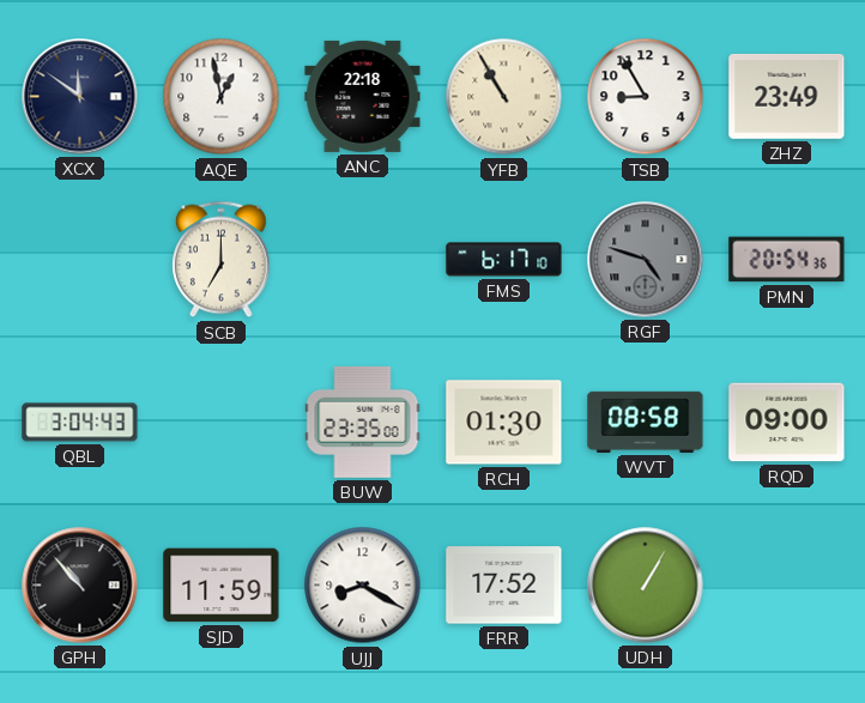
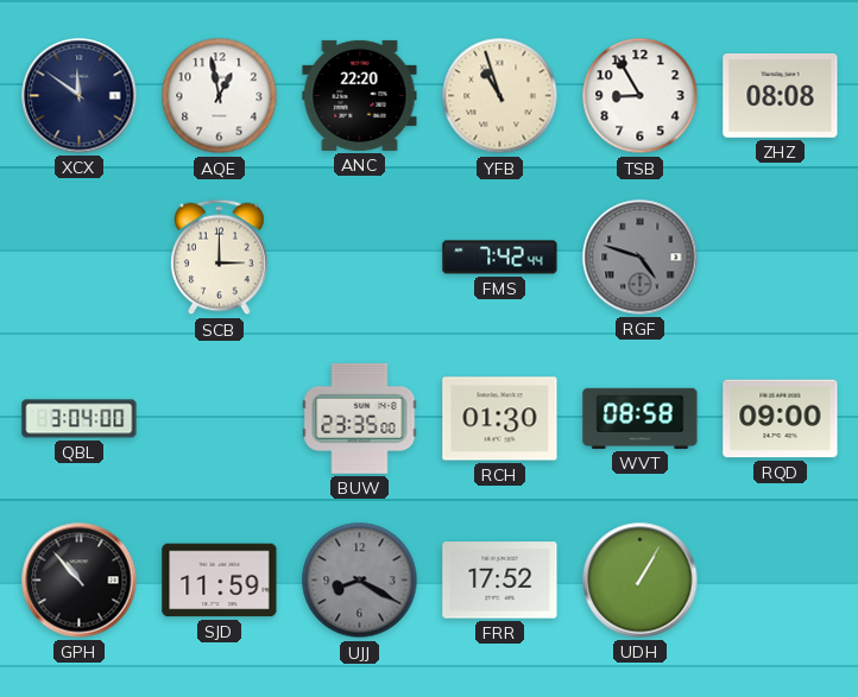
ANC: 22:18 -> 22:20 (360, 95)
YFB: 10:55 -> 10:57 (500, 96)
ZHZ: 23:49 -> 08:08 (781, 95)
SCB: 7:00 -> 3:00 (220, 258)
FMS: 6:17 -> 7:42 (500, 258)
PMN: 20:54 -> none (787, 260)
QBL: 3:04:43 -> 3:04:00 (80, 419)
UJJ dial: white -> grey (360, 581)
